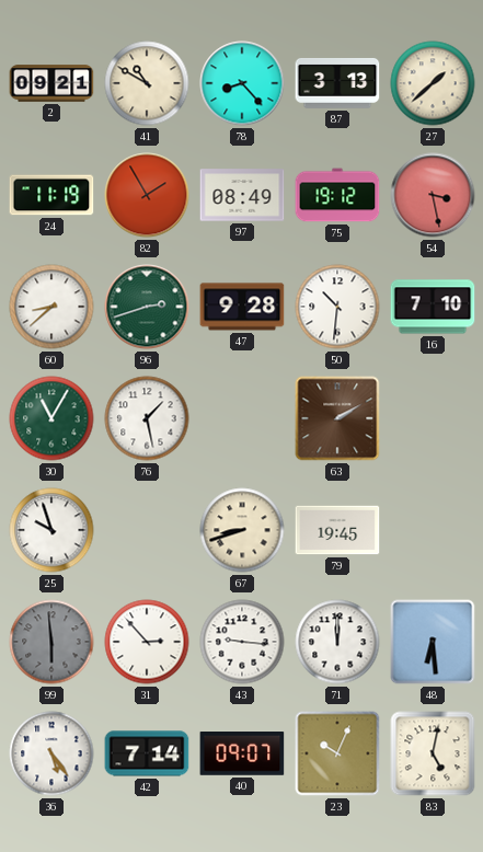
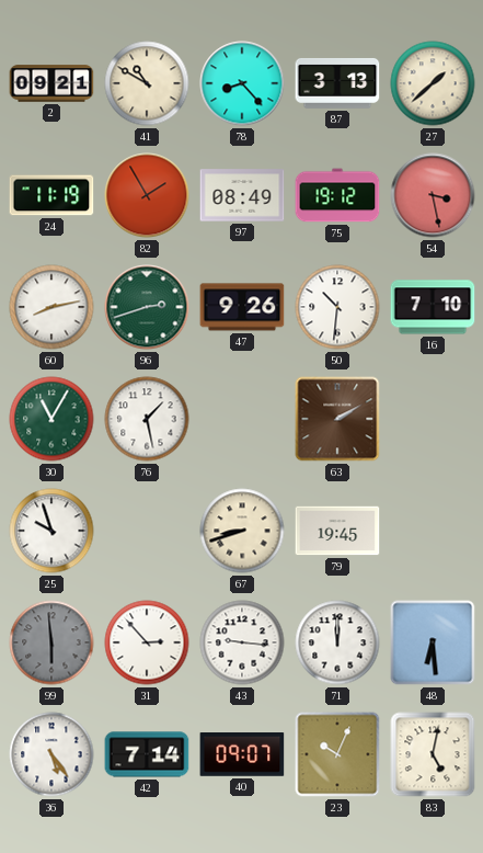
60: 8:38 -> 8:13 (51, 307)
47: 9:28 -> 9:26 (242, 307)
